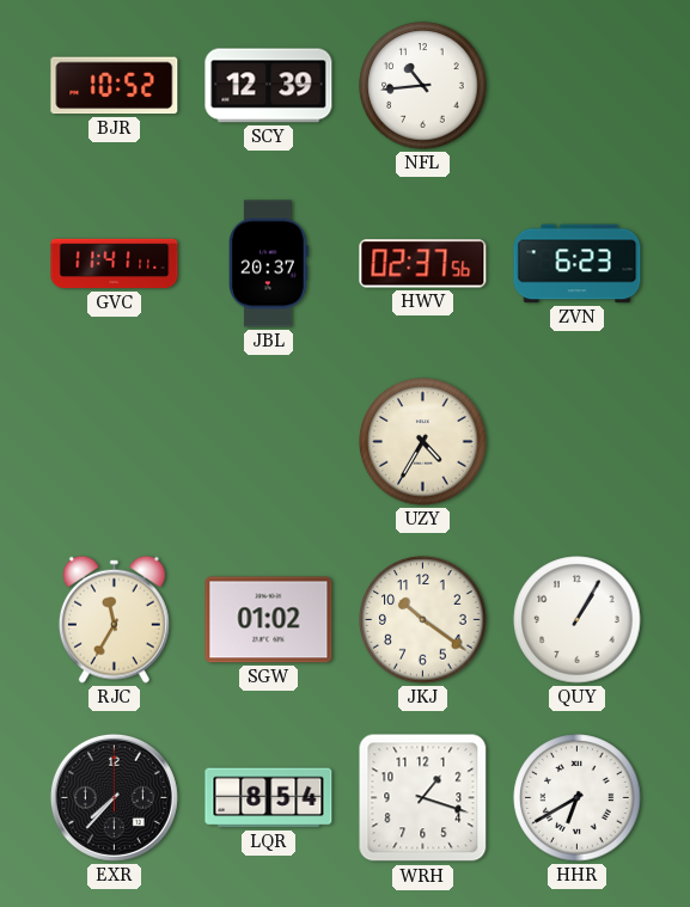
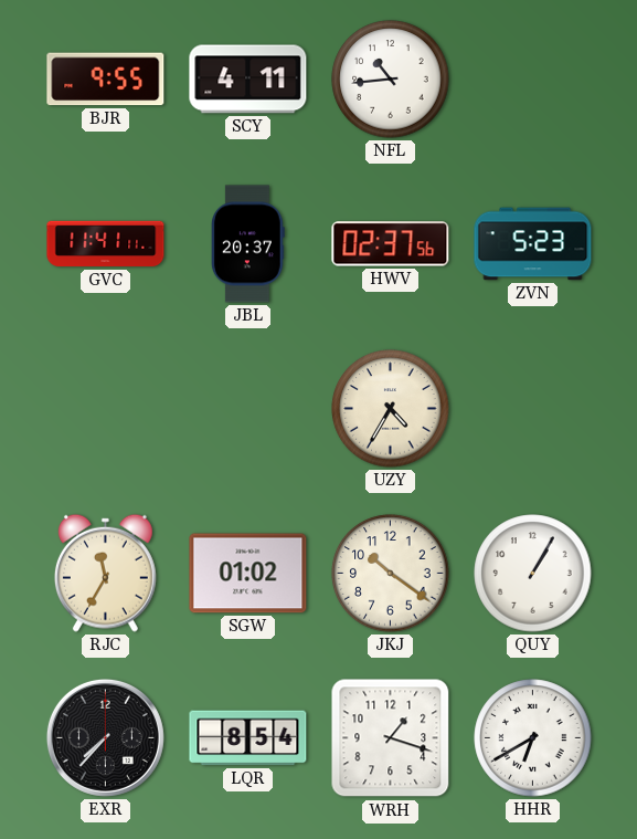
BJR: 10:52 -> 9:55 (106, 80)
SCY: 12:39 -> 4:11 (248, 80)
ZVN: 6:23 -> 5:23 (533, 244)
